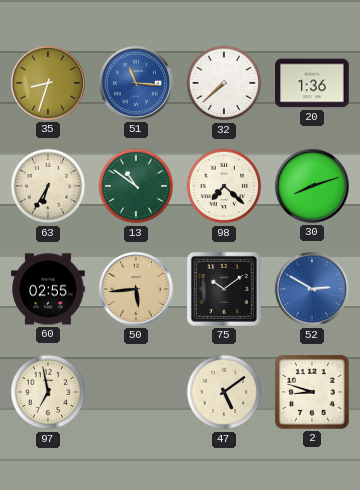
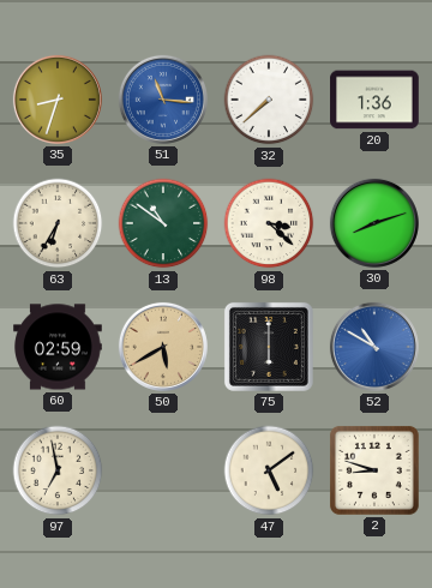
98: 7:22 -> 3:22 (269, 223)
60: 02:55 -> 02:59 (58, 347)
50: 5:44 -> 5:40 (163, 347)
75: 10:09 -> 6:00 (269, 347)
52: 2:50 -> 10:50 (374, 347)
